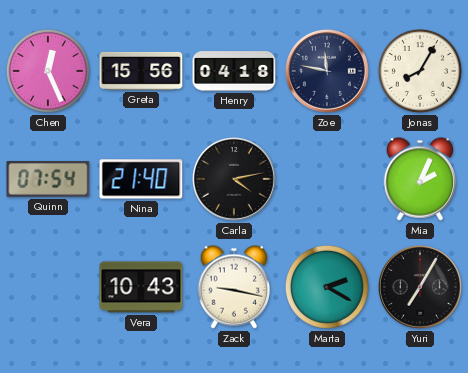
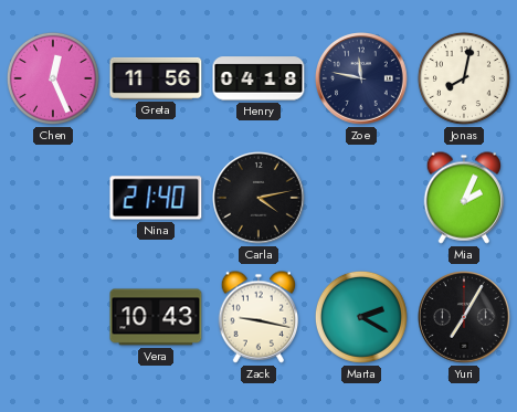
Greta: 15:56 -> 11:56 (156, 78)
Jonas: 8:05 -> 8:02 (464, 78)
Quinn: 07:54 -> none (48, 180)
